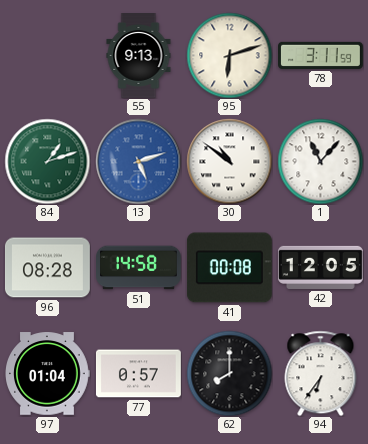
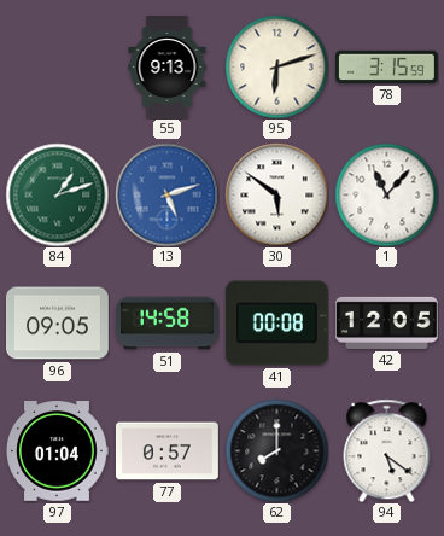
78: 3:11 -> 3:15 (387, 66)
30: 10:51 -> 5:51 (276, 194)
96: 08:28 -> 09:05 (58, 324)
94: 6:36 -> 5:21 (387, 450)
